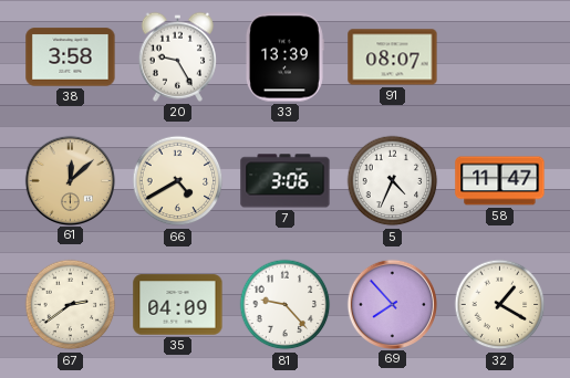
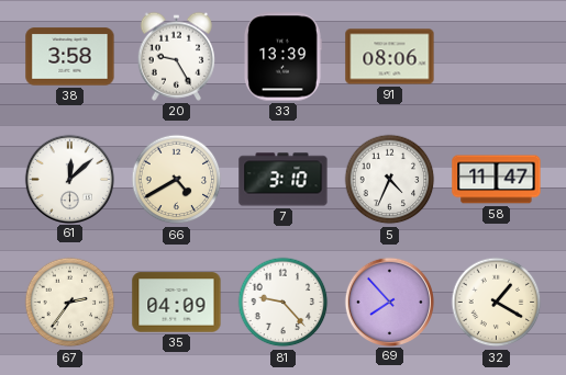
91: 08:07 -> 08:06 (390, 57)
61 dial: champagne -> white (69, 179)
7: 3:06 -> 3:10 (284, 180)
67: 2:39 -> 2:36 (70, 303)
